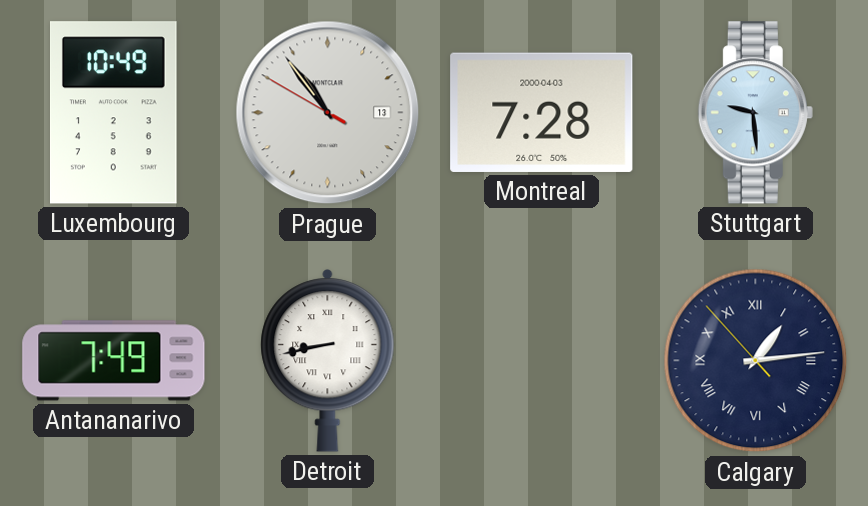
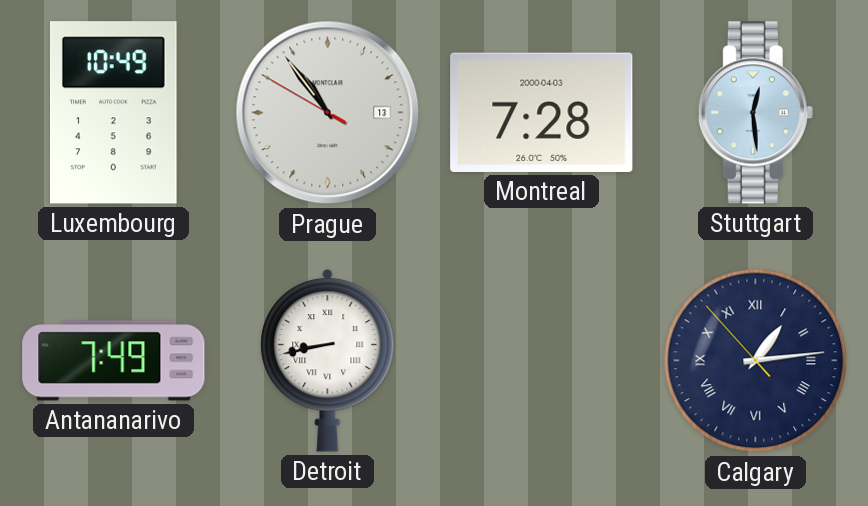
Stuttgart: 9:29 -> 12:29 (755, 113)
